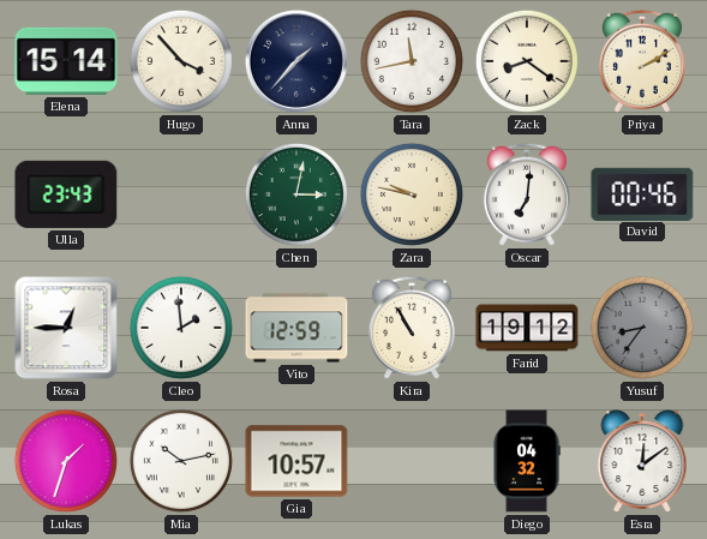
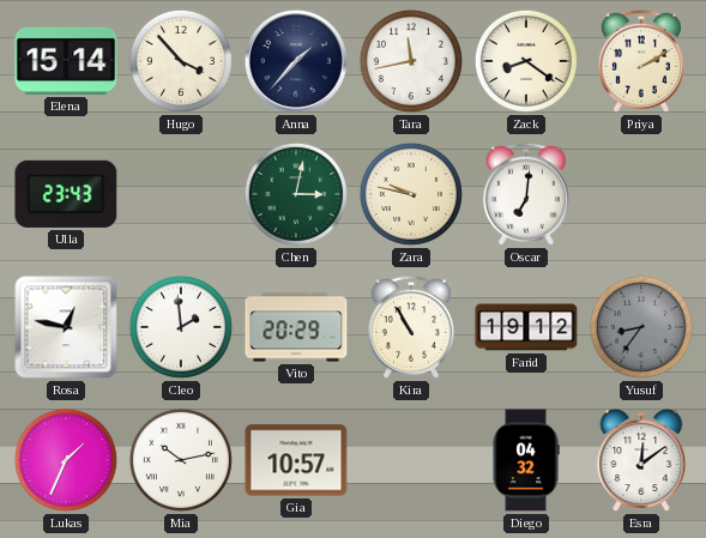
David: 00:46 -> none (642, 193)
Rosa: 12:45 -> 12:47 (66, 327)
Vito: 12:59 -> 20:29 (296, 327)
Lukas: 1:33 -> 1:34 (66, 460)
